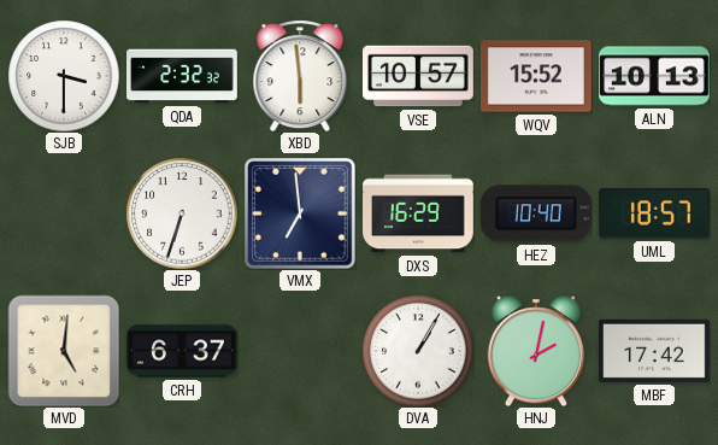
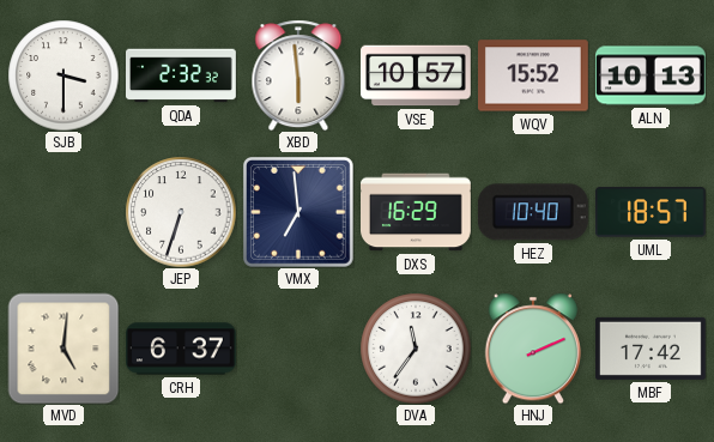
DVA: 1:05 -> 11:36 (416, 349)
HNJ: 2:02 -> 2:11 (533, 349)
